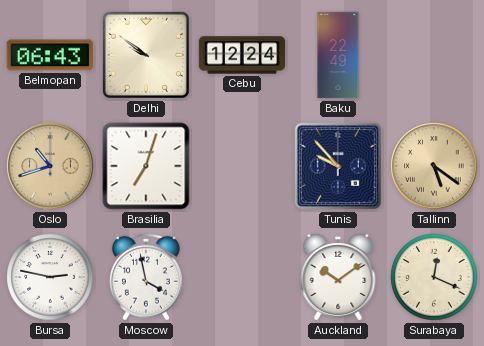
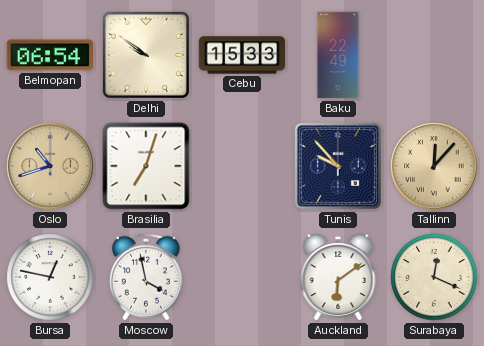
Belmopan: 06:43 -> 06:54 (49, 55)
Cebu: 12:24 -> 15:33 (242, 55)
Tallinn: 5:21 -> 12:07 (434, 166)
Bursa: 2:47 -> 12:47 (50, 277)
Auckland: 10:09 -> 6:09 (338, 278)
